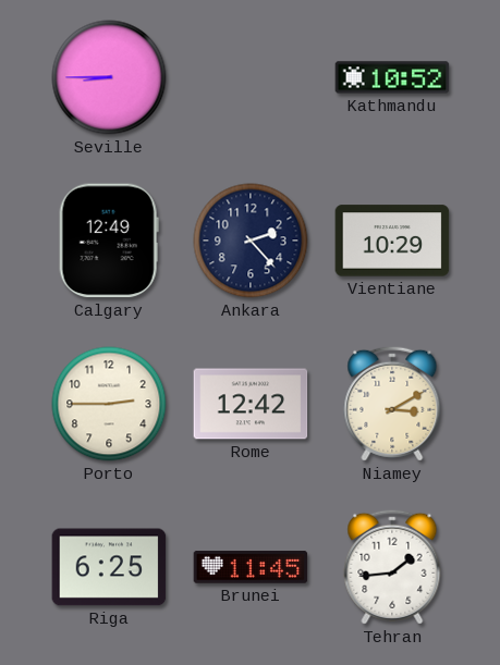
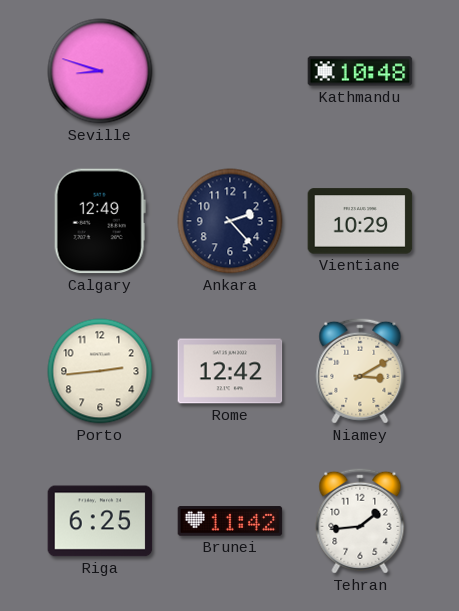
Seville: 8:45 -> 8:48 (100, 71)
Kathmandu: 10:52 -> 10:48 (360, 71)
Porto: 2:45 -> 2:44 (100, 371)
Brunei: 11:45 -> 11:42 (230, 521)
